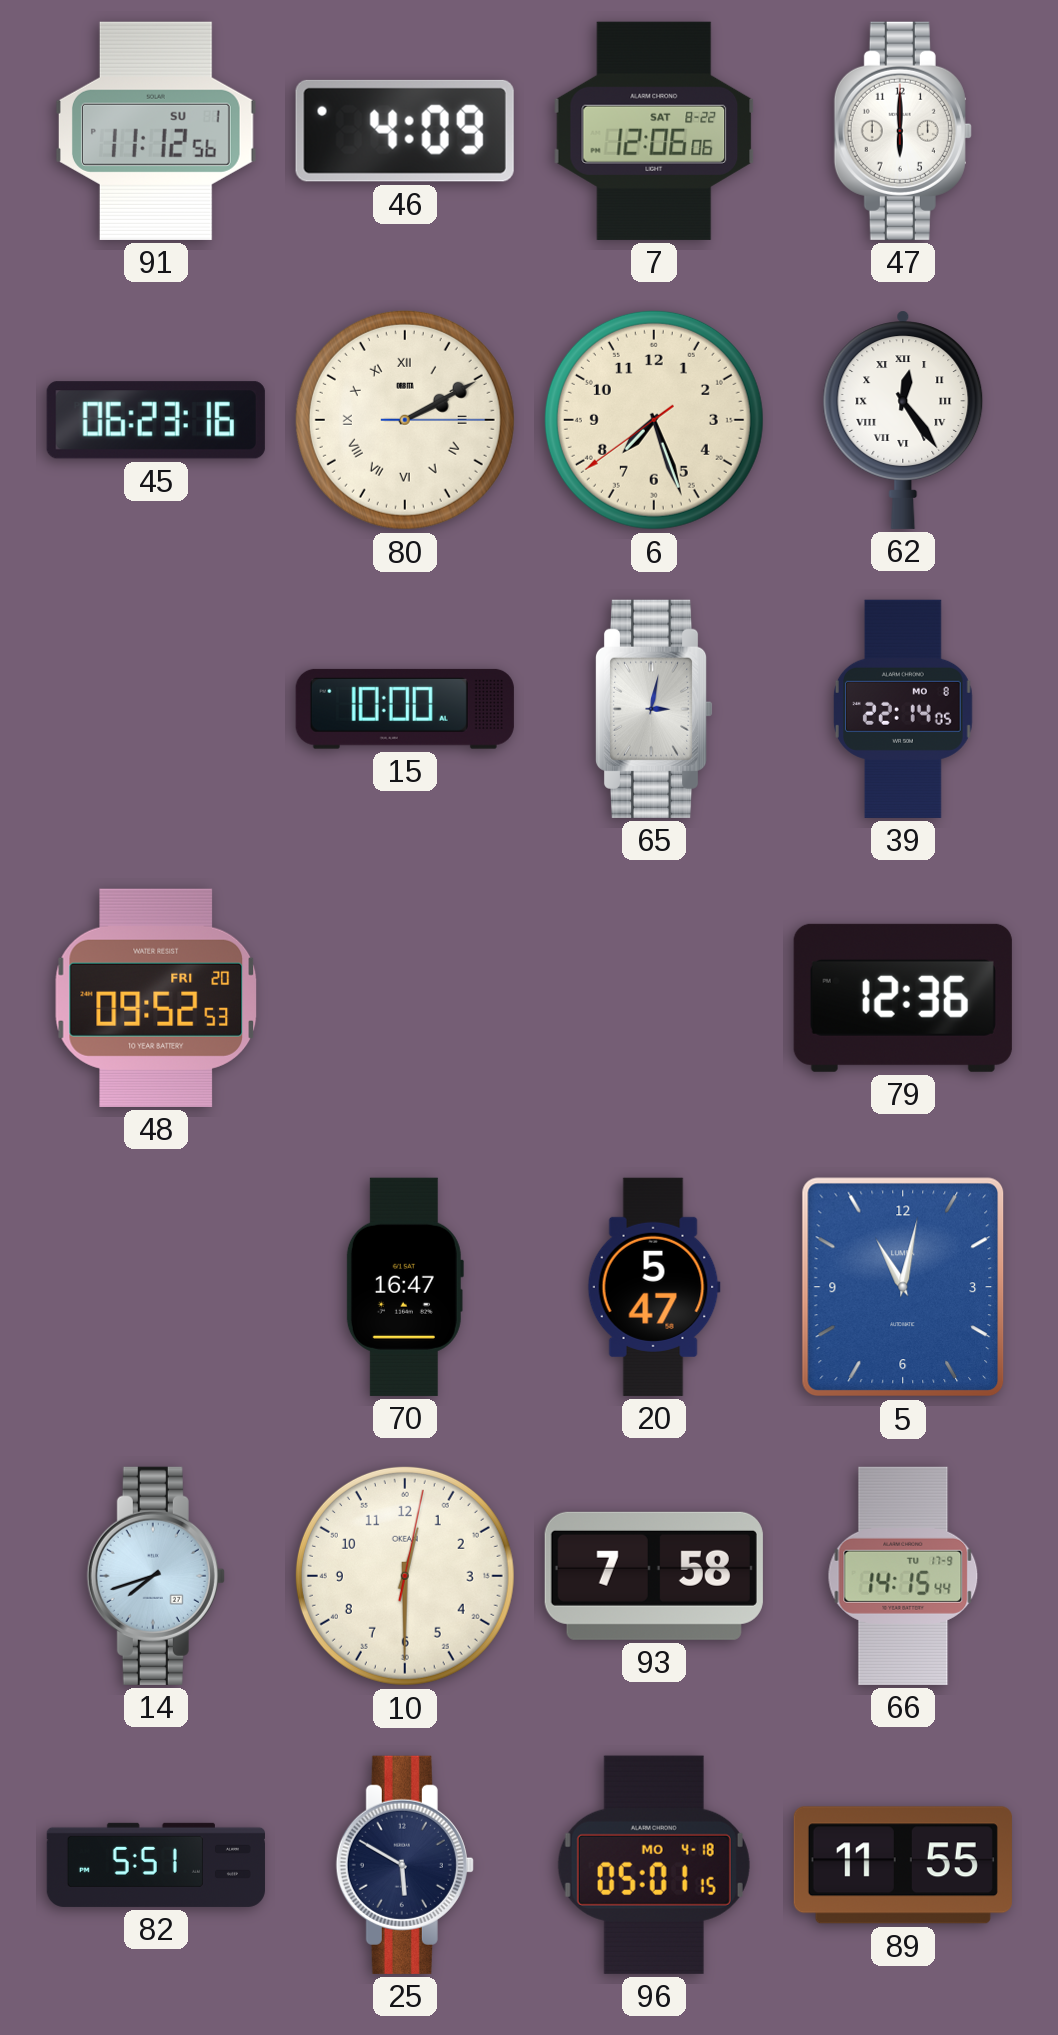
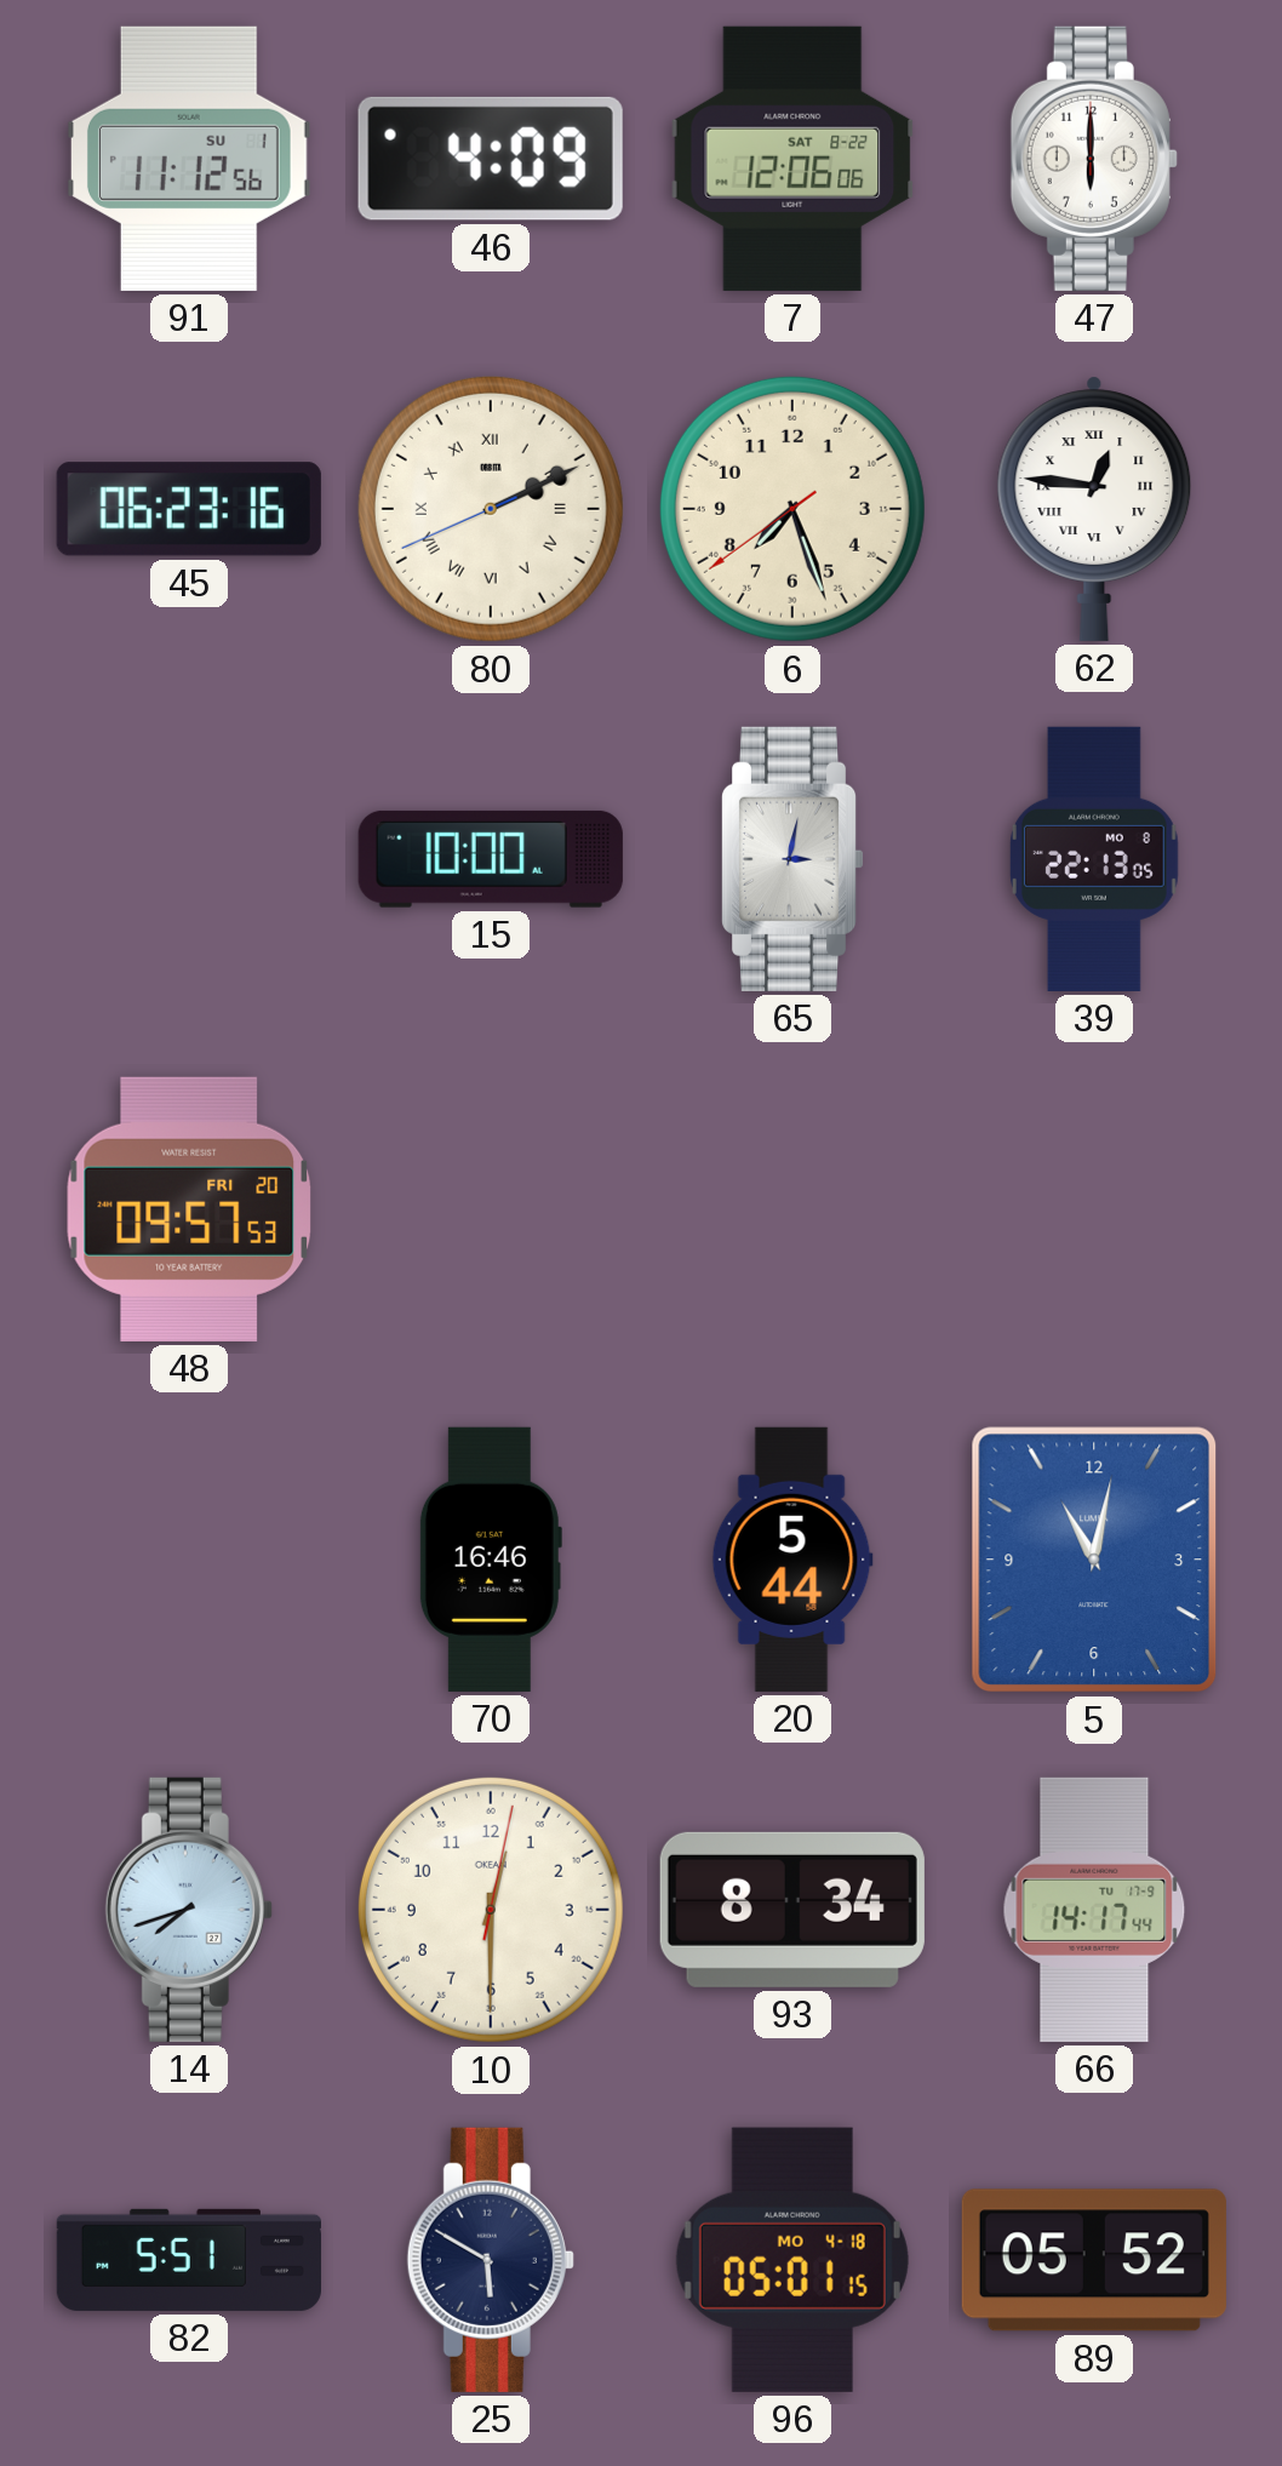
80: 2:10:15 -> 2:10:41 (491, 509)
62: 12:24 -> 12:46 (1094, 509)
39: 22:14 -> 22:13 (1094, 859)
48: 09:52 -> 09:57 (189, 1209)
79: 12:36 -> none (903, 998)
70: 16:47 -> 16:46 (491, 1560)
20: 5:47 -> 5:44 (792, 1560)
93: 7:58 -> 8:34 (792, 1910)
66: 14:15 -> 14:17 (1094, 1910)
89: 11:55 -> 05:52 (1094, 2260)
